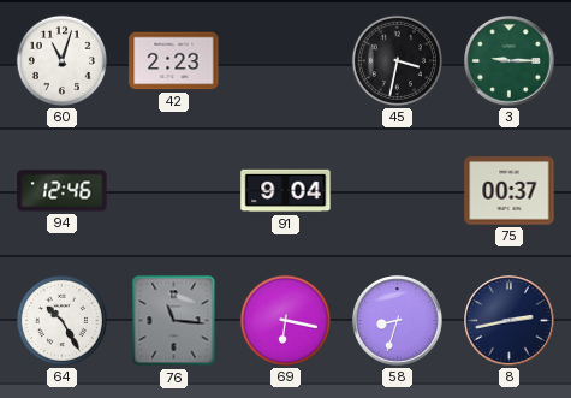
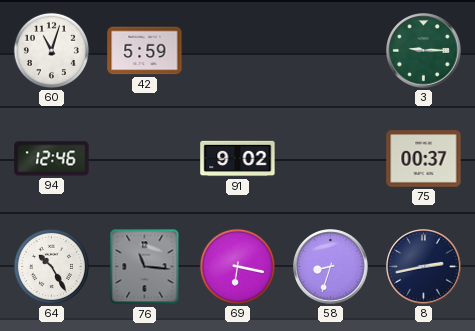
42: 2:23 -> 5:59 (145, 51)
45: 3:32 -> none (397, 60)
91: 9:04 -> 9:02 (238, 159)
